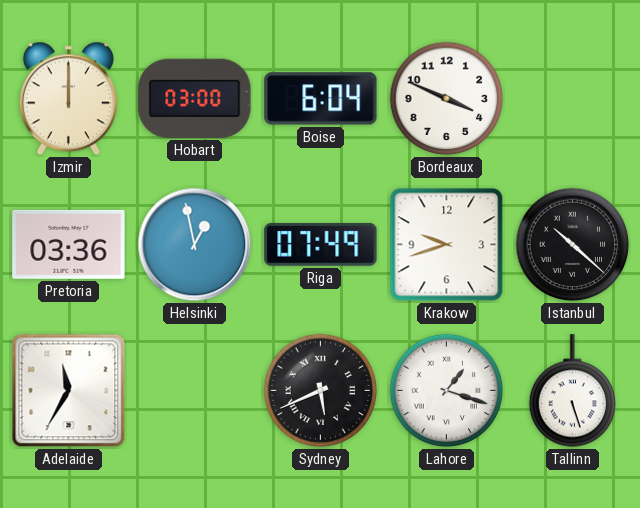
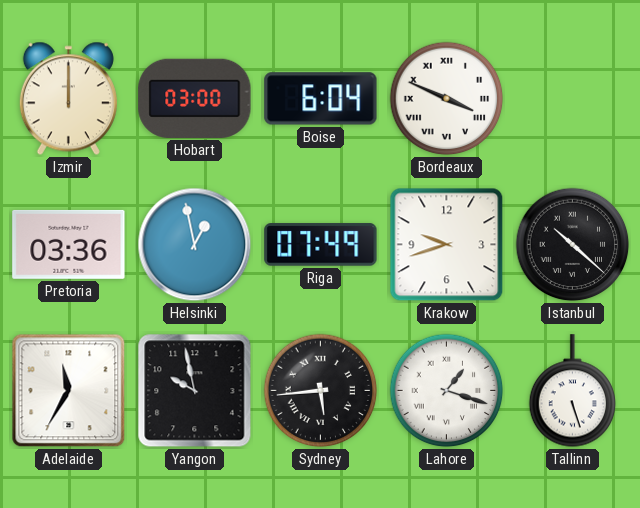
Bordeaux numerals: Arabic -> Roman (447, 99)
Yangon: none -> 9:58 (195, 391)
Sydney: 5:41 -> 5:44 (321, 391)
